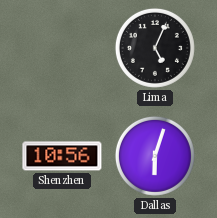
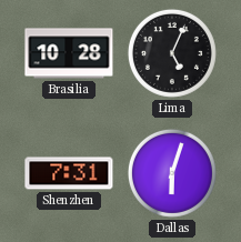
Brasilia: none -> 10:28 (69, 53)
Shenzhen: 10:56 -> 7:31 (69, 173)
